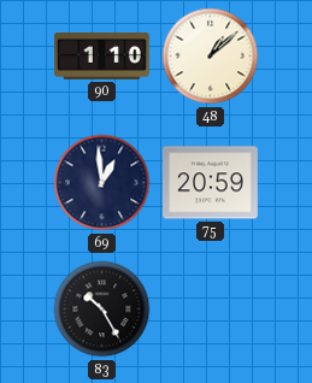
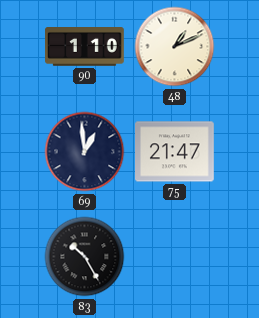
48: 1:08 -> 1:11 (175, 47)
75: 20:59 -> 21:47 (175, 152)
